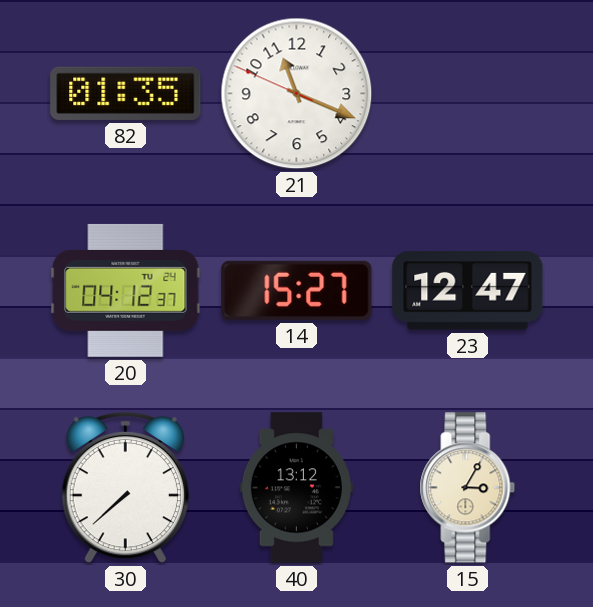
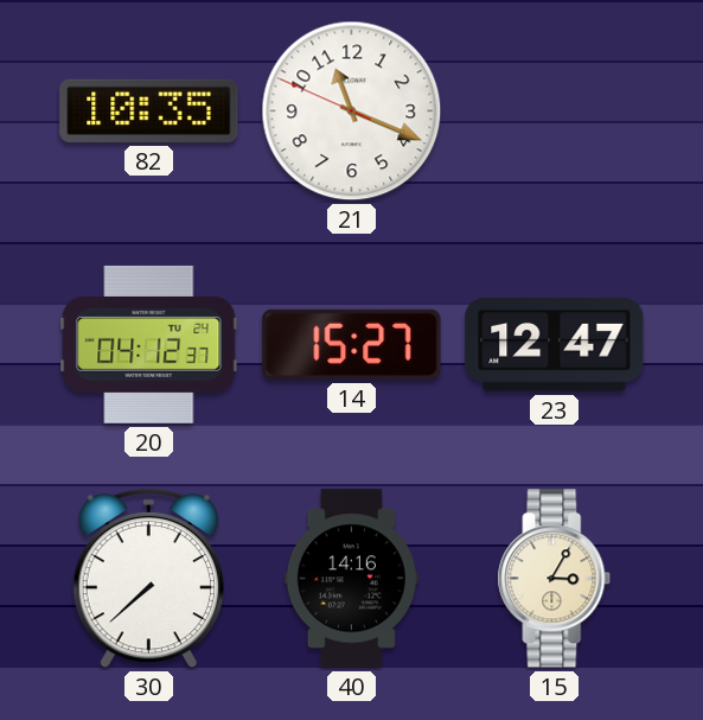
82: 01:35 -> 10:35 (149, 110)
40: 13:12 -> 14:16 (351, 579)
